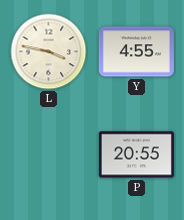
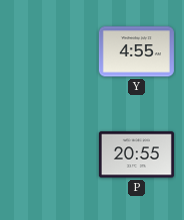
L: 3:47 -> none (49, 52)
